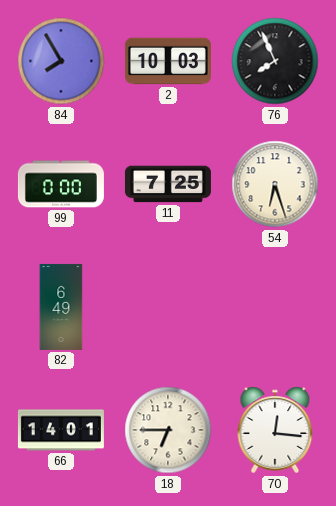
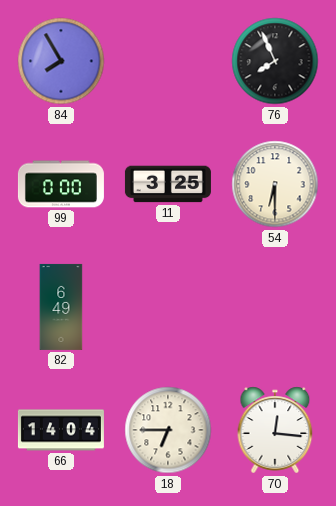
2: 10:03 -> none (168, 61)
11: 7:25 -> 3:25 (168, 184)
54: 6:27 -> 6:30 (275, 184)
66: 14:01 -> 14:04 (61, 430)
